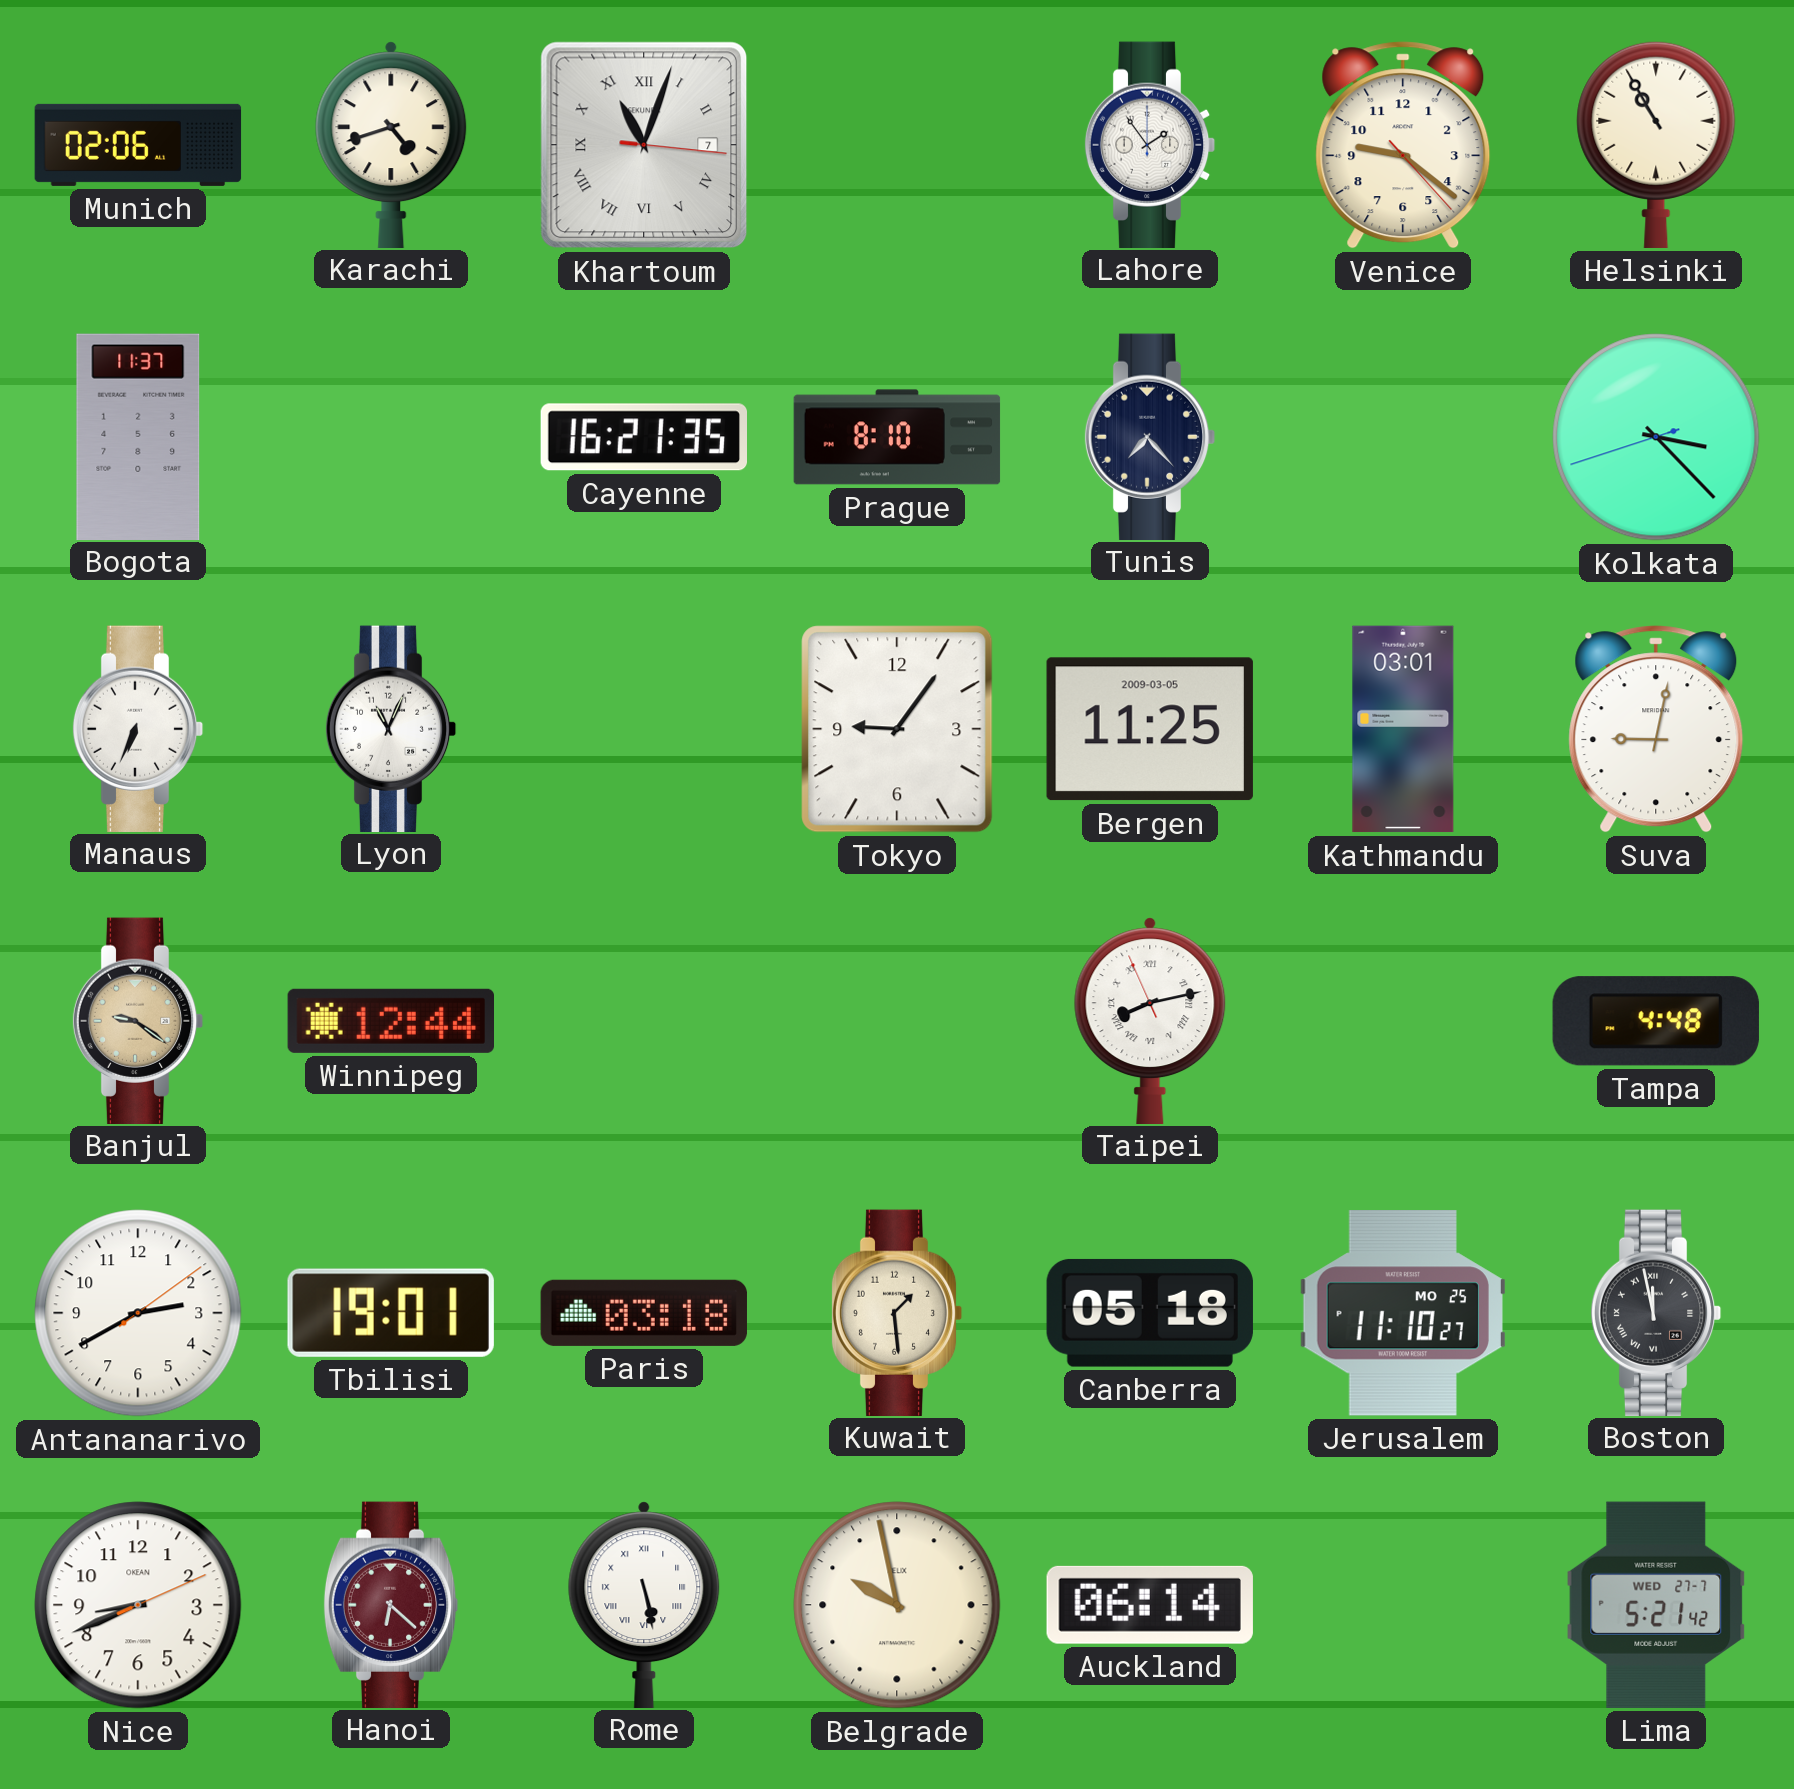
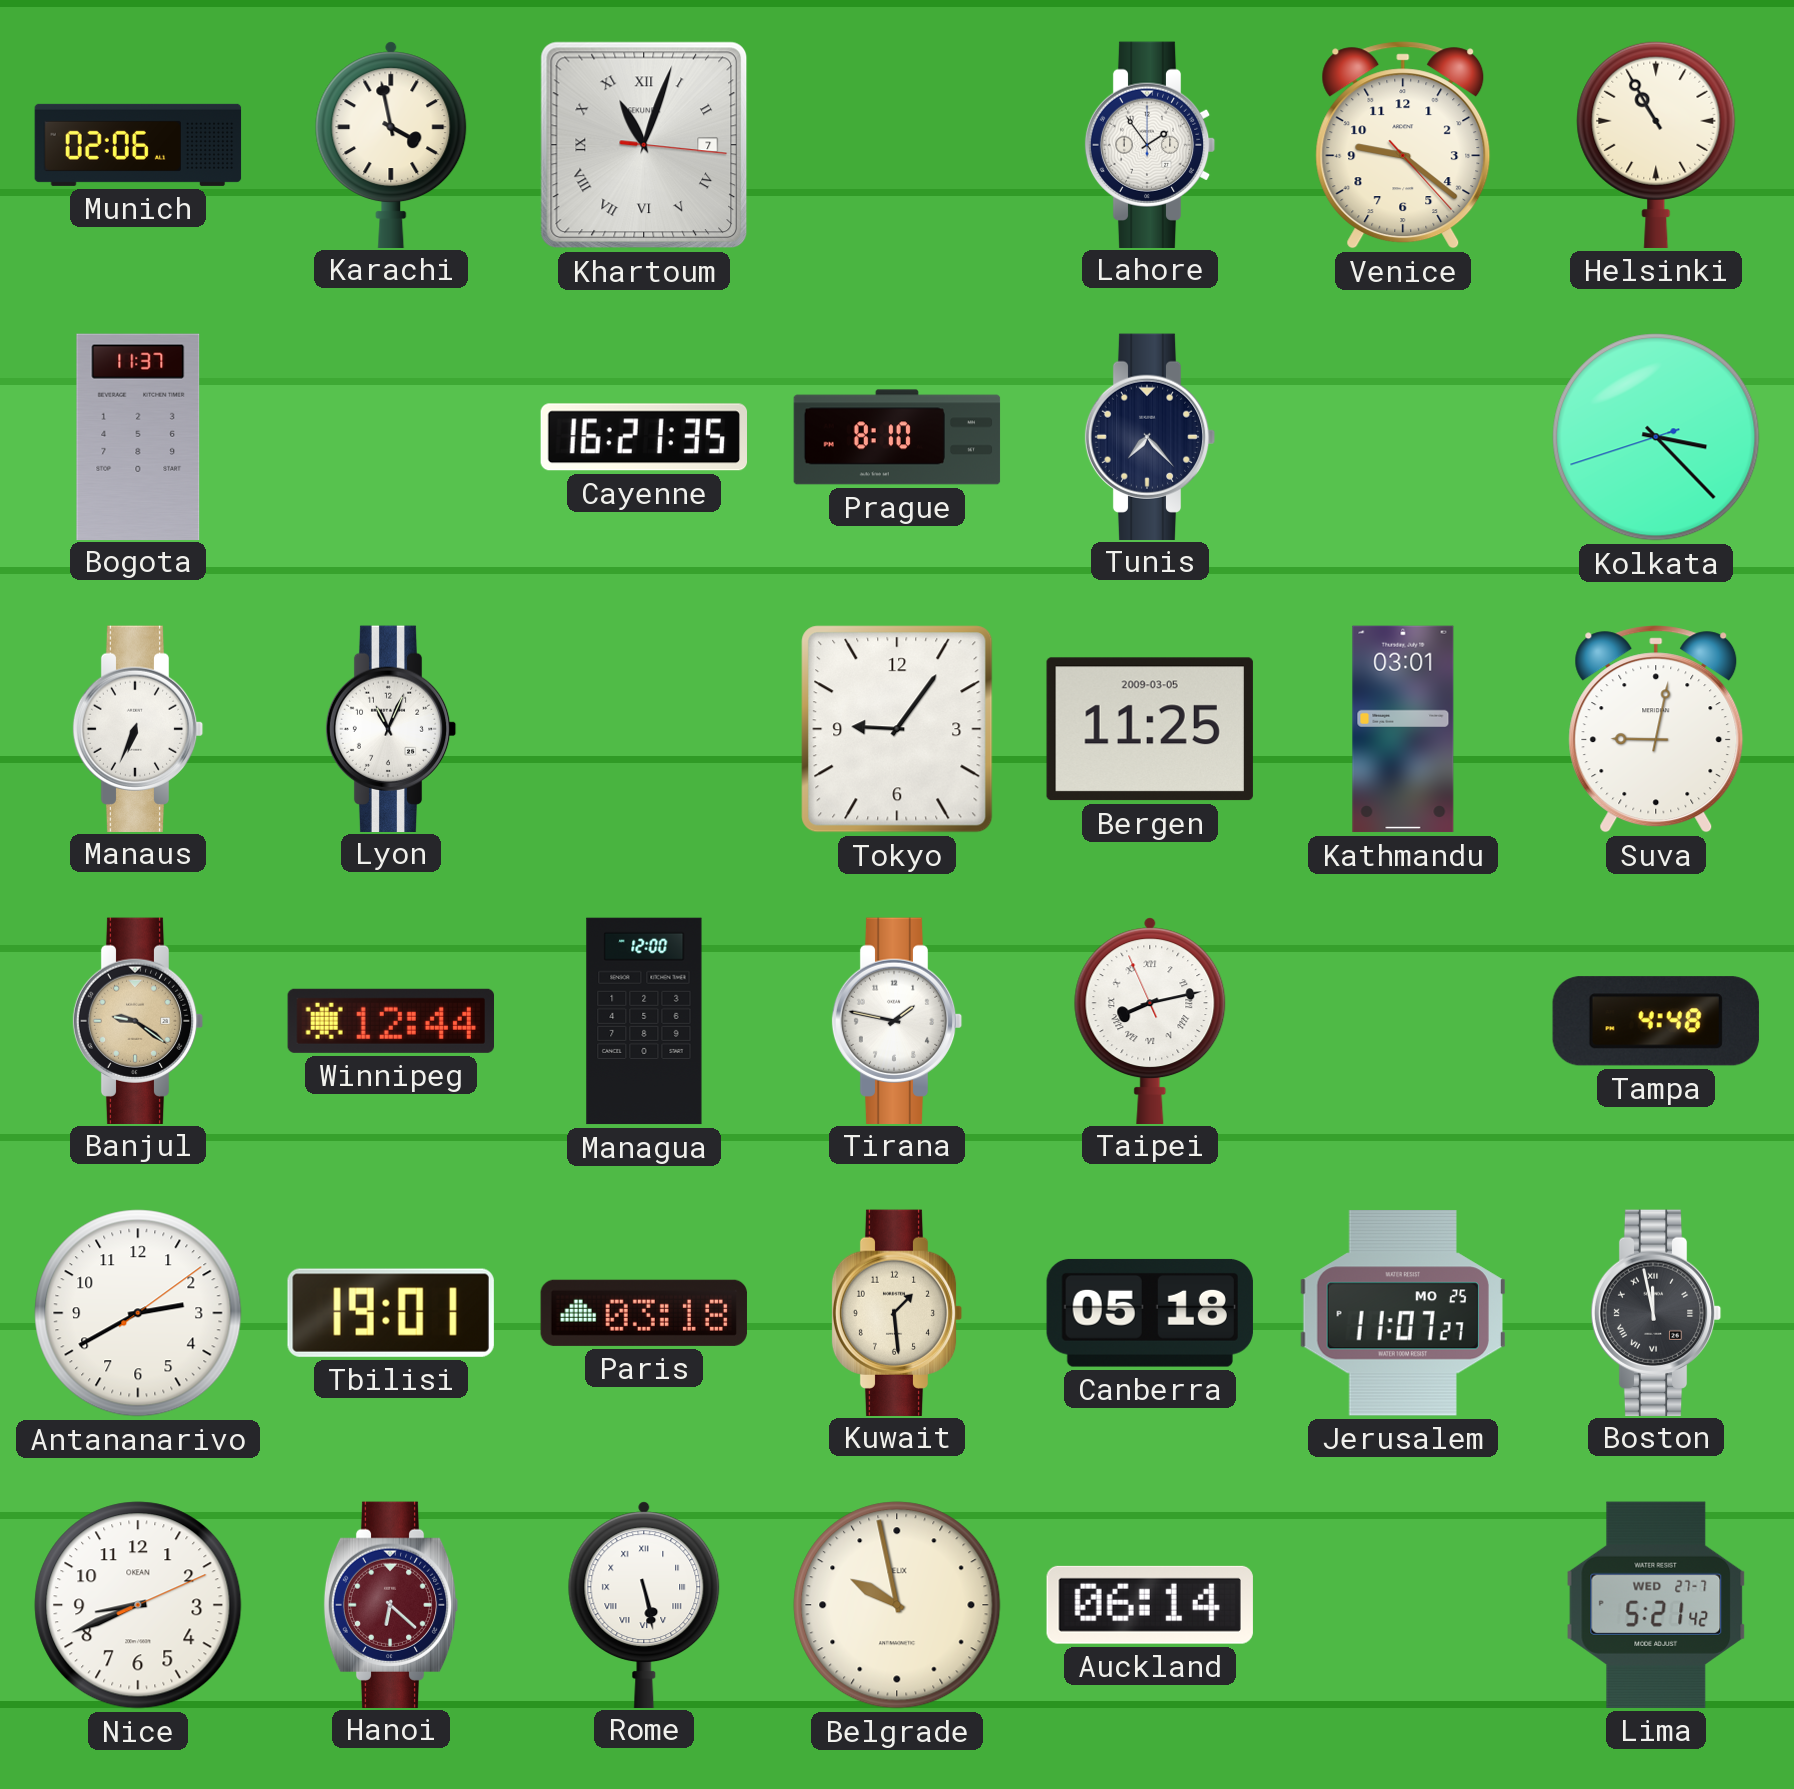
Karachi: 4:42 -> 3:58 (391, 144)
Managua: none -> 12:00 (644, 1021)
Tirana: none -> 1:47 (897, 1020)
Jerusalem: 11:10 -> 11:07 (1403, 1313)
